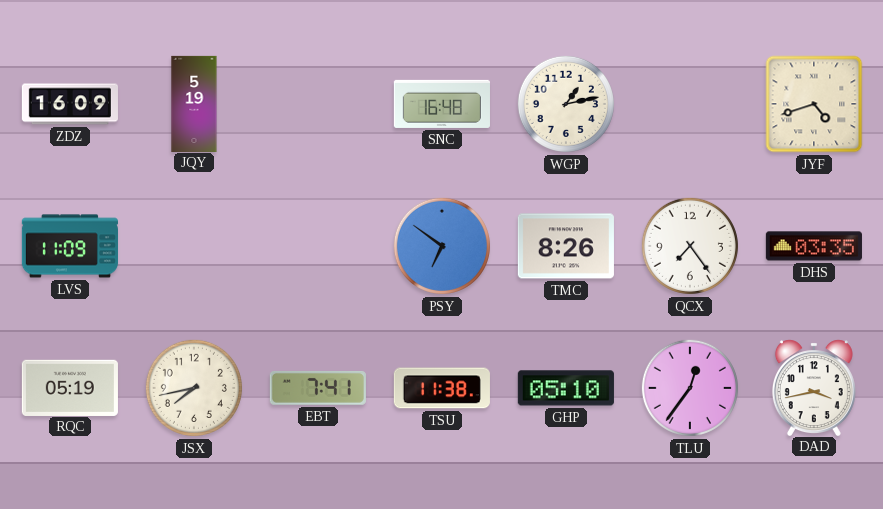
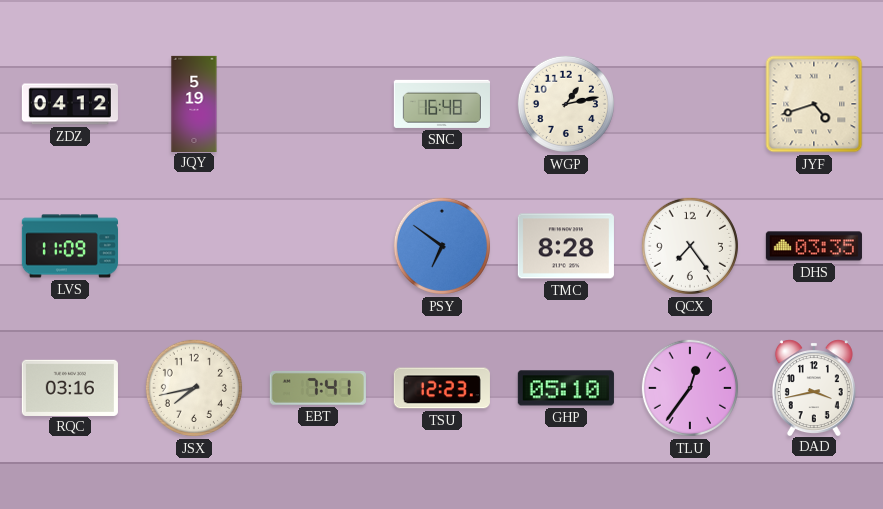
ZDZ: 16:09 -> 04:12 (70, 104)
TMC: 8:26 -> 8:28 (566, 246)
RQC: 05:19 -> 03:16 (70, 387)
TSU: 11:38 -> 12:23 (442, 388)
